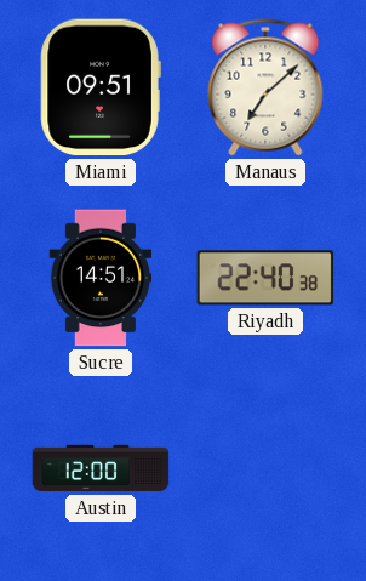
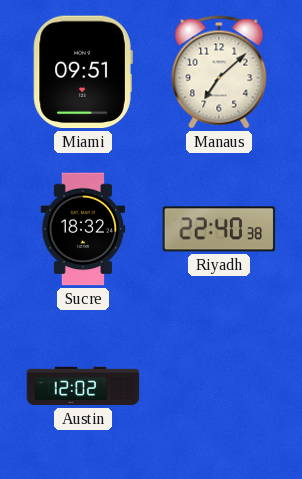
Sucre: 14:51 -> 18:32 (83, 229)
Austin: 12:00 -> 12:02 (83, 386)
